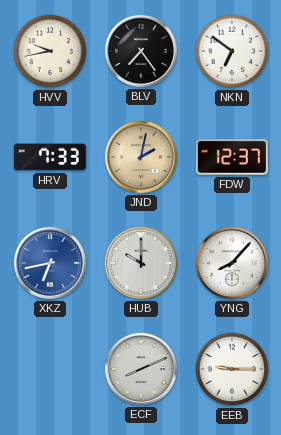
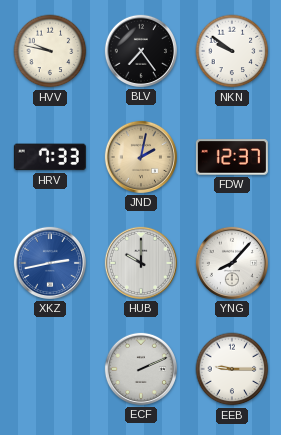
HVV: 9:43 -> 9:47 (50, 51)
NKN: 6:51 -> 9:51 (232, 51)
XKZ: 6:43 -> 2:43 (50, 263)
ECF: 8:11 -> 2:11 (141, 369)
